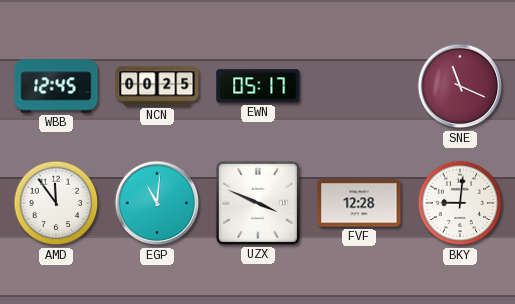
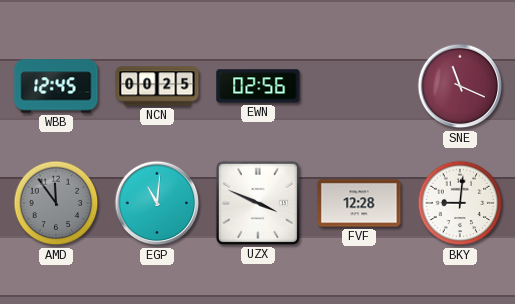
EWN: 05:17 -> 02:56 (258, 86)
AMD dial: white -> grey (56, 203)
